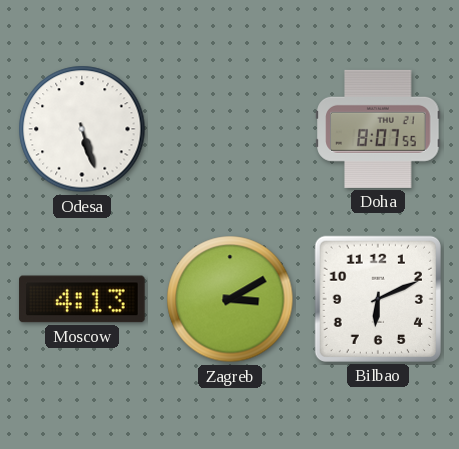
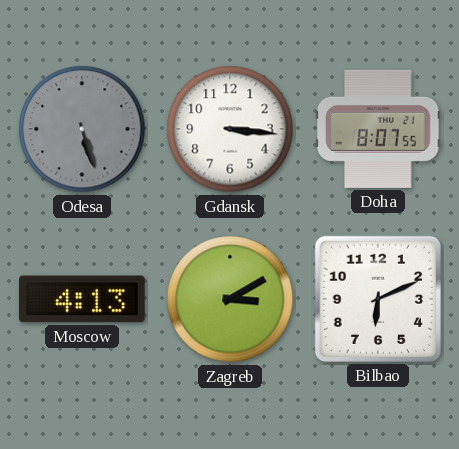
Odesa dial: white -> grey (82, 129)
Gdansk: none -> 3:16 (230, 129)
